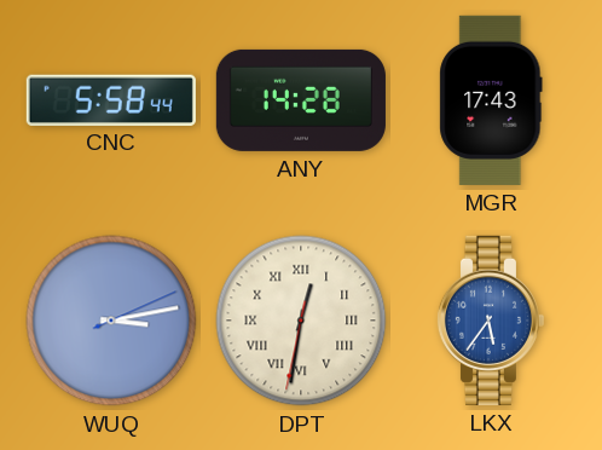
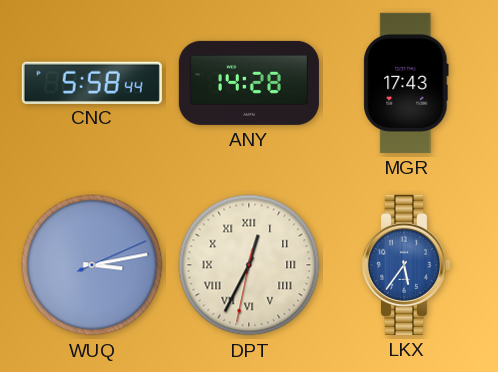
DPT: 12:31 -> 12:34 (249, 265)
